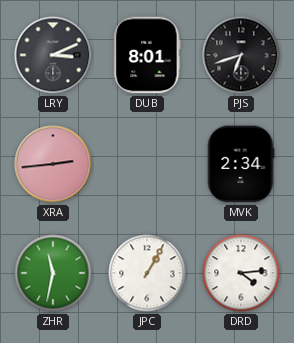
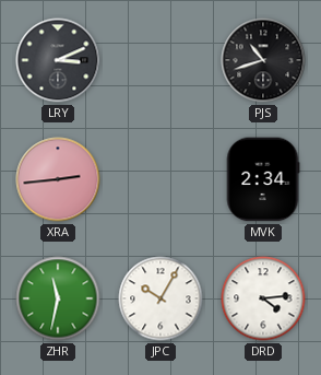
DUB: 8:01 -> none (147, 55)
PJS: 6:42 -> 10:42 (263, 60)
JPC: 1:05 -> 10:05 (160, 298)
